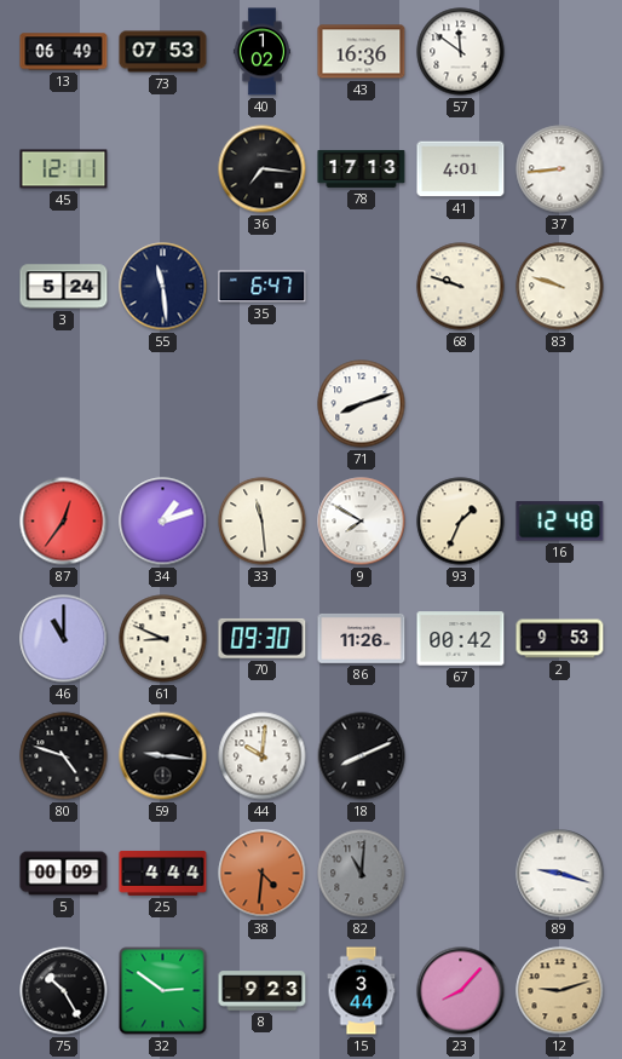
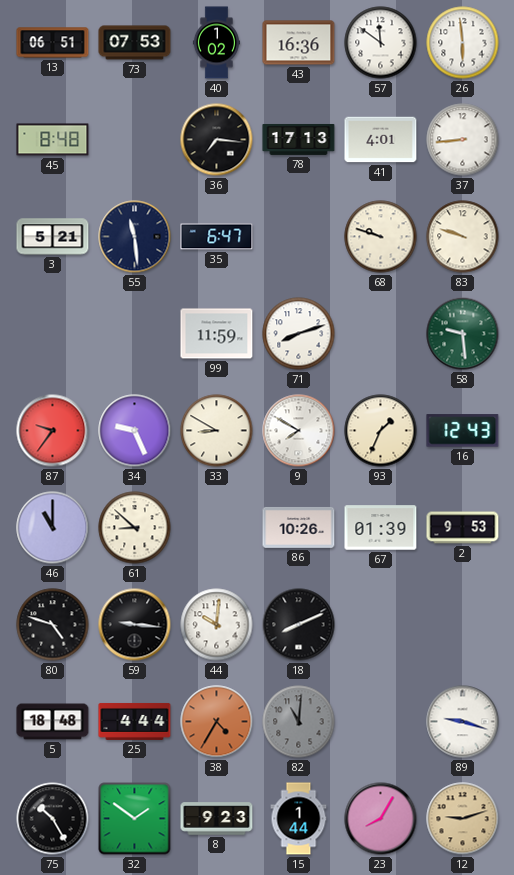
13: 06:49 -> 06:51 (53, 43)
26: none -> 5:59 (463, 43)
45: 12:11 -> 8:48 (53, 140)
3: 5:24 -> 5:21 (53, 237)
99: none -> 11:59 (217, 334)
58: none -> 9:29 (463, 334)
87: 12:36 -> 9:36 (53, 431)
34: 1:12 -> 9:26 (135, 431)
33: 11:29 -> 8:50 (217, 431)
16: 12:48 -> 12:43 (463, 431)
61: 8:49 -> 8:52 (135, 528)
70: 09:30 -> none (263, 638)
86: 11:26 -> 10:26 (299, 527)
67: 00:42 -> 01:39 (381, 528)
5: 00:09 -> 18:48 (53, 722)
38: 4:31 -> 4:35 (217, 722)
32: 2:51 -> 1:51 (135, 819)
15: 3:44 -> 1:44 (299, 819)
23: 8:07 -> 8:05 (381, 819)
